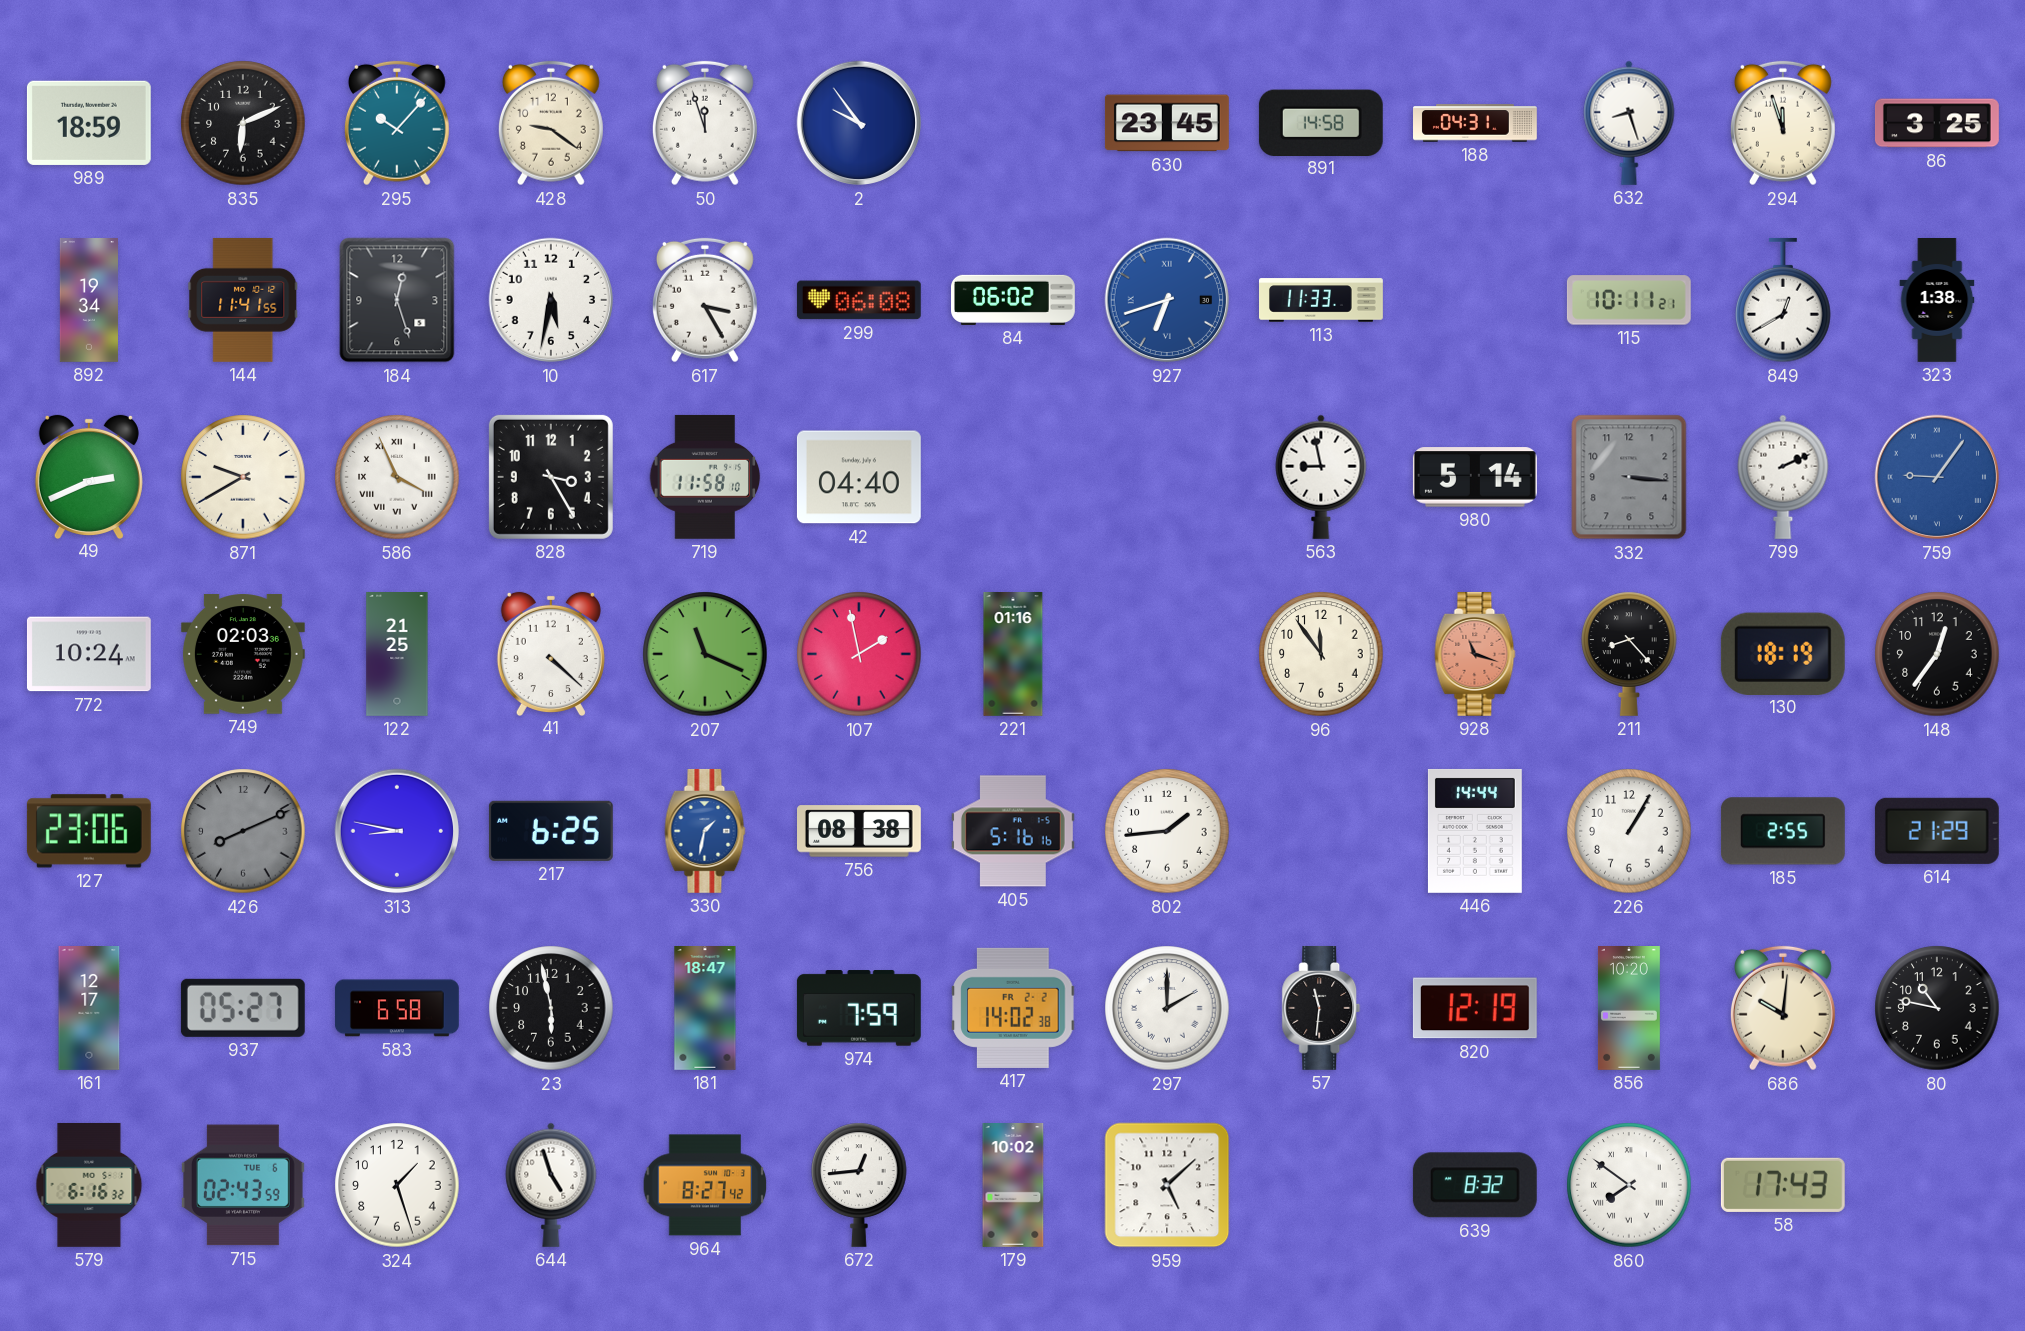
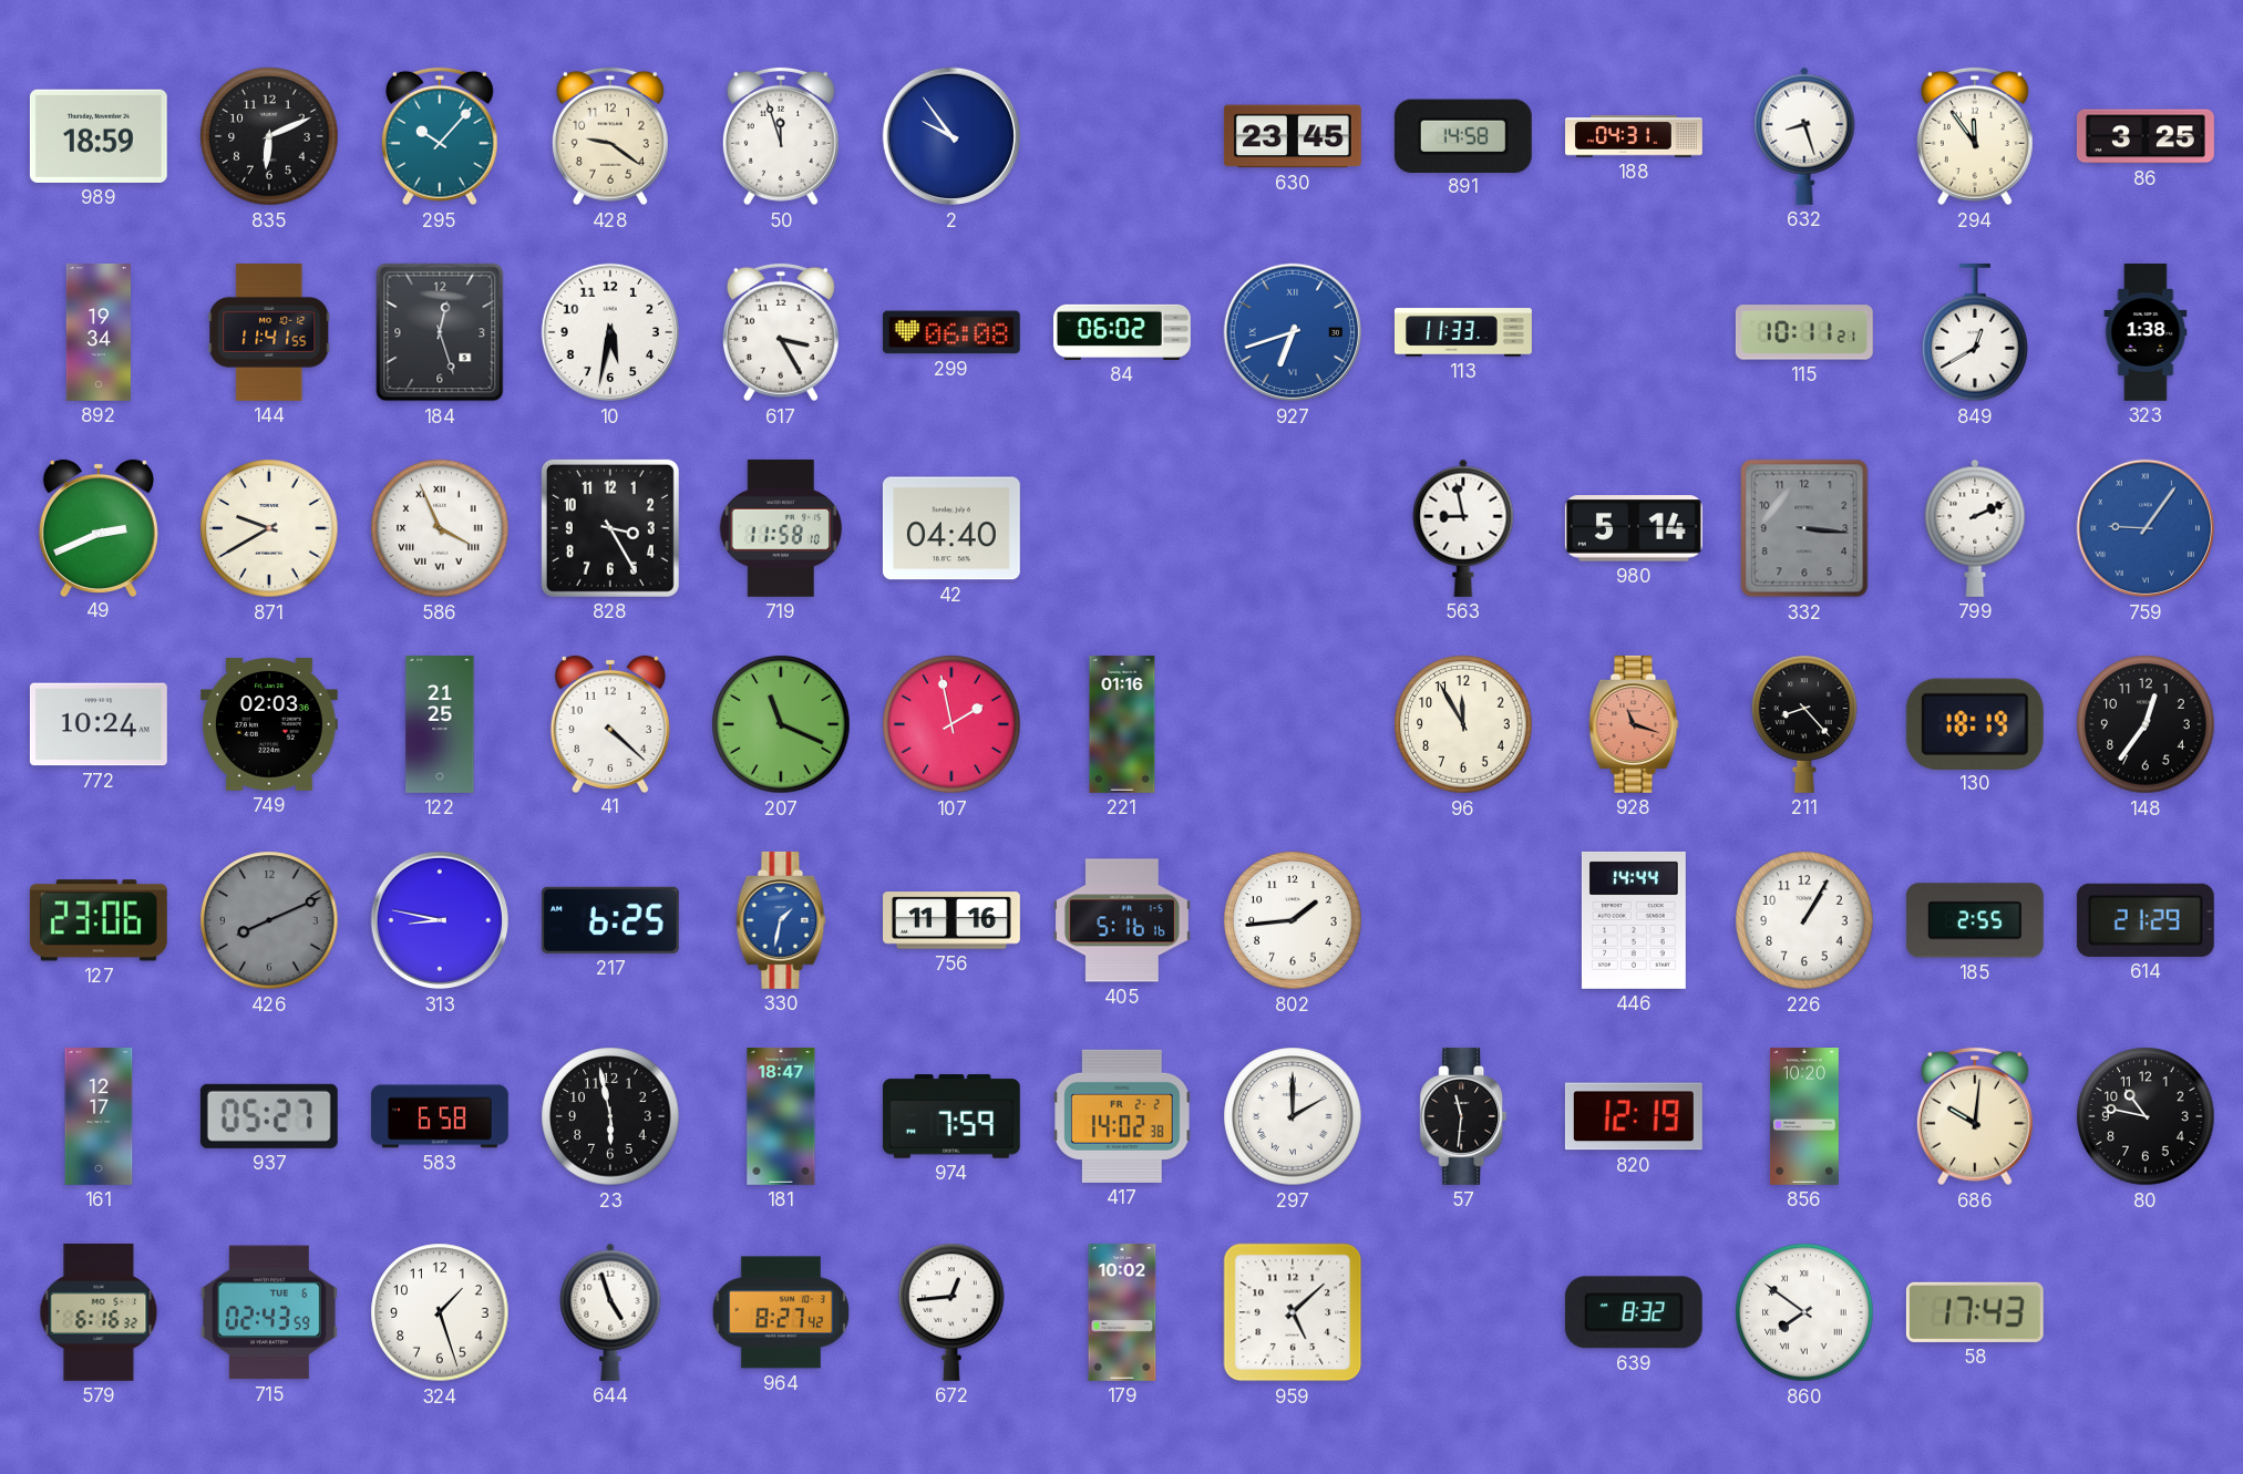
294: 11:57 -> 11:54 (1975, 136)
96: 11:54 -> 11:55 (1463, 724)
756: 08:38 -> 11:16 (953, 920)
